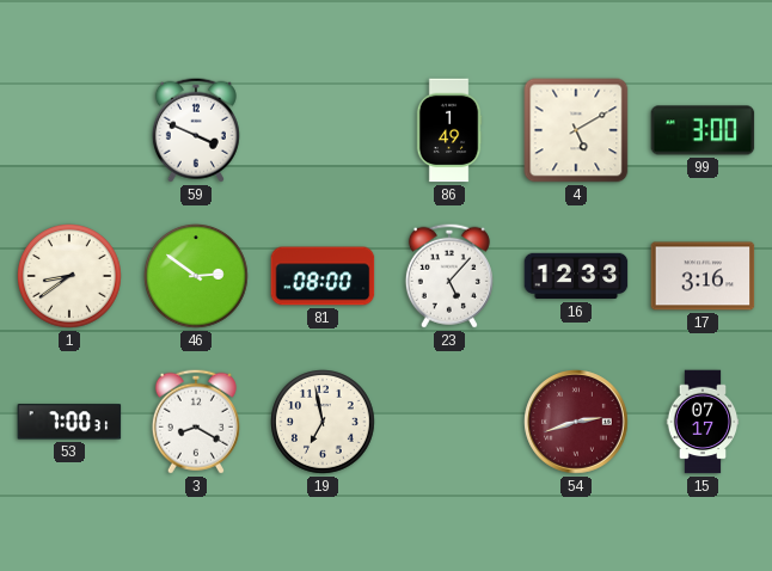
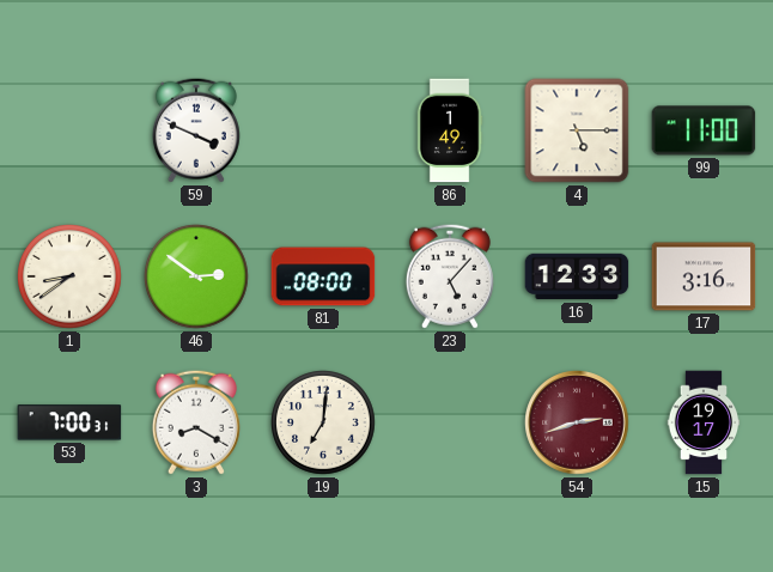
4: 5:10 -> 5:15 (577, 130)
99: 3:00 -> 11:00 (704, 130)
19: 6:58 -> 7:01 (324, 424)
15: 07:17 -> 19:17 (704, 422)
